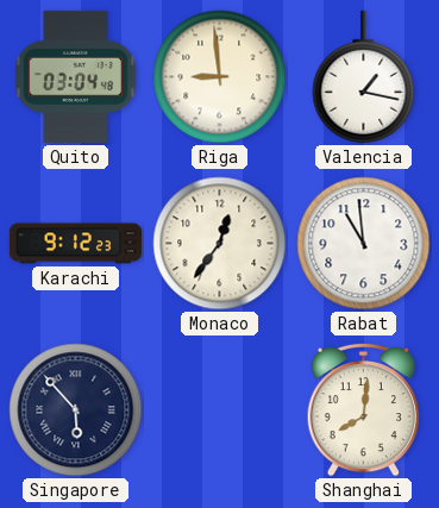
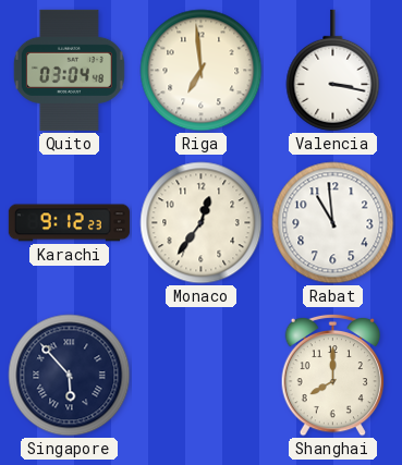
Riga: 8:59 -> 6:59 (202, 71)
Valencia: 1:17 -> 3:17 (333, 71)
Shanghai: 8:01 -> 8:00 (333, 375)
